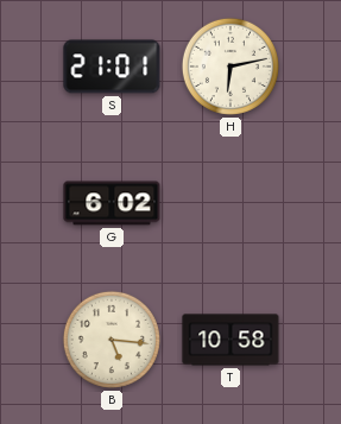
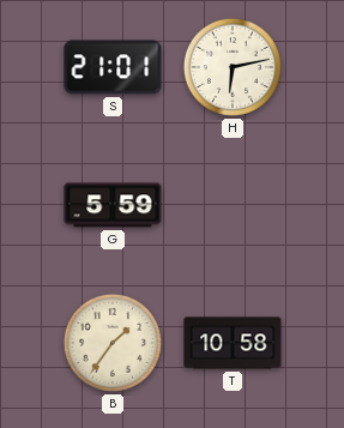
G: 6:02 -> 5:59 (113, 205)
B: 5:16 -> 1:36 (113, 343)
